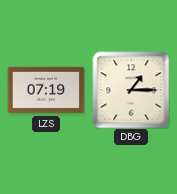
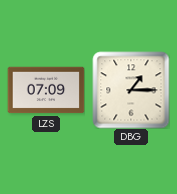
LZS: 07:19 -> 07:09 (46, 90)
